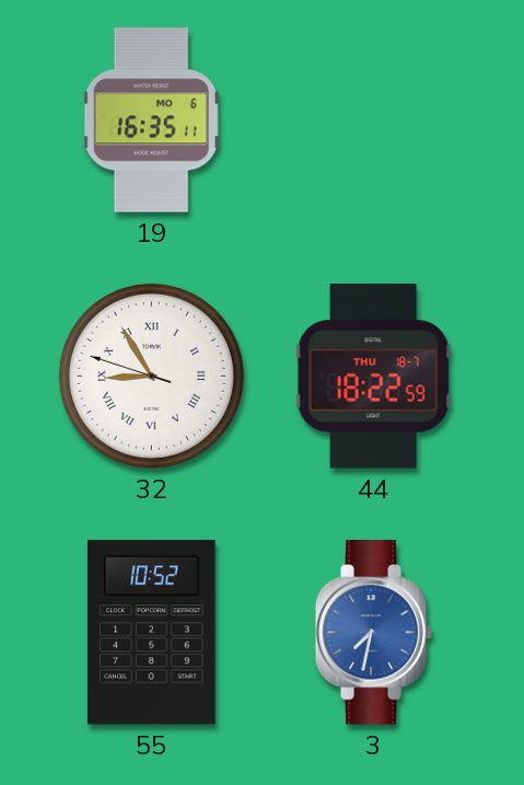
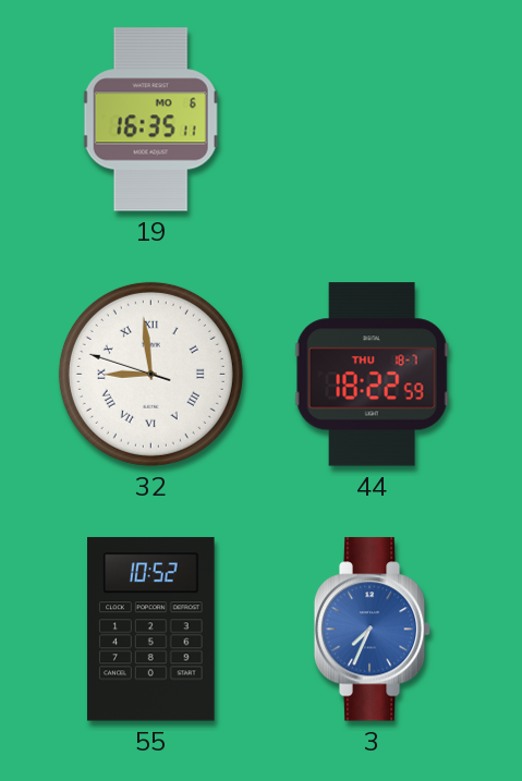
32: 8:54 -> 8:58 (150, 374)
3: 7:32 -> 7:34 (373, 630)
